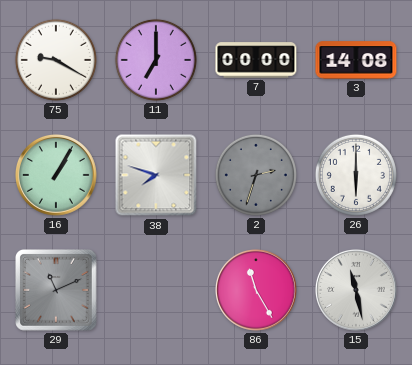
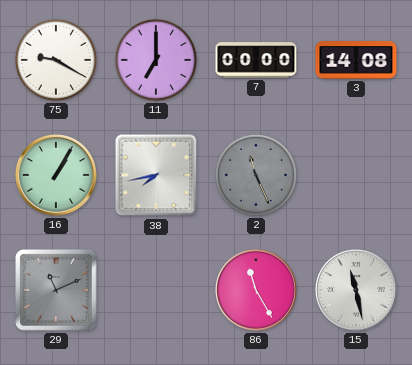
38: 7:48 -> 7:43 (156, 175)
2: 2:33 -> 11:26 (256, 175)
26: 6:00 -> none (356, 175)
